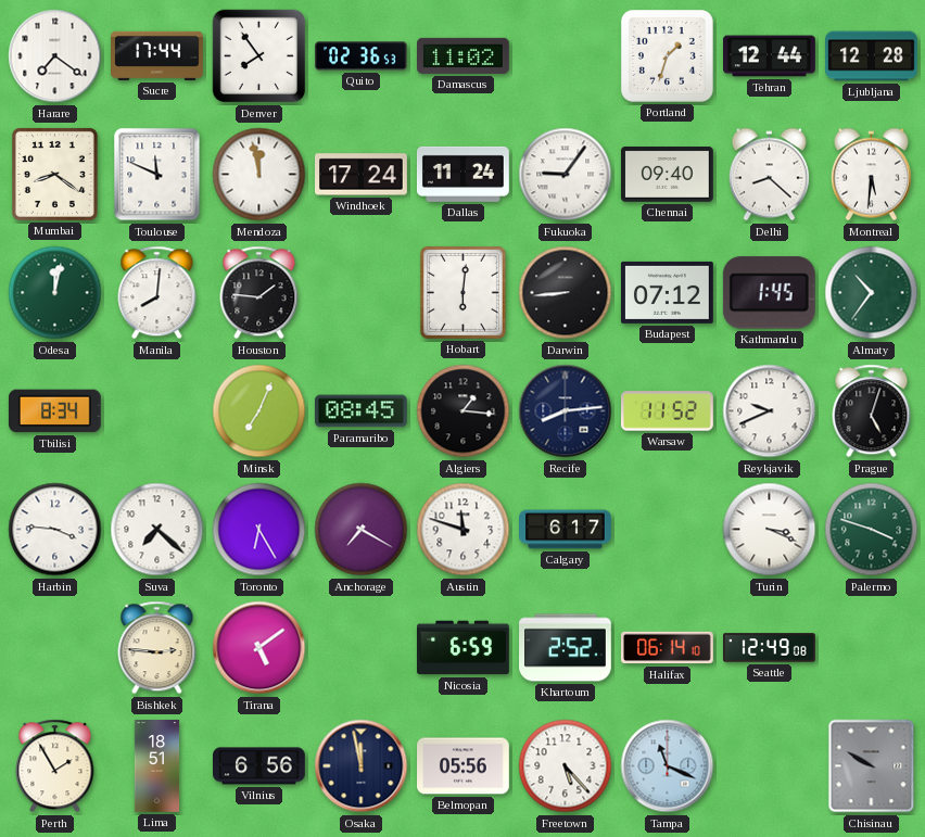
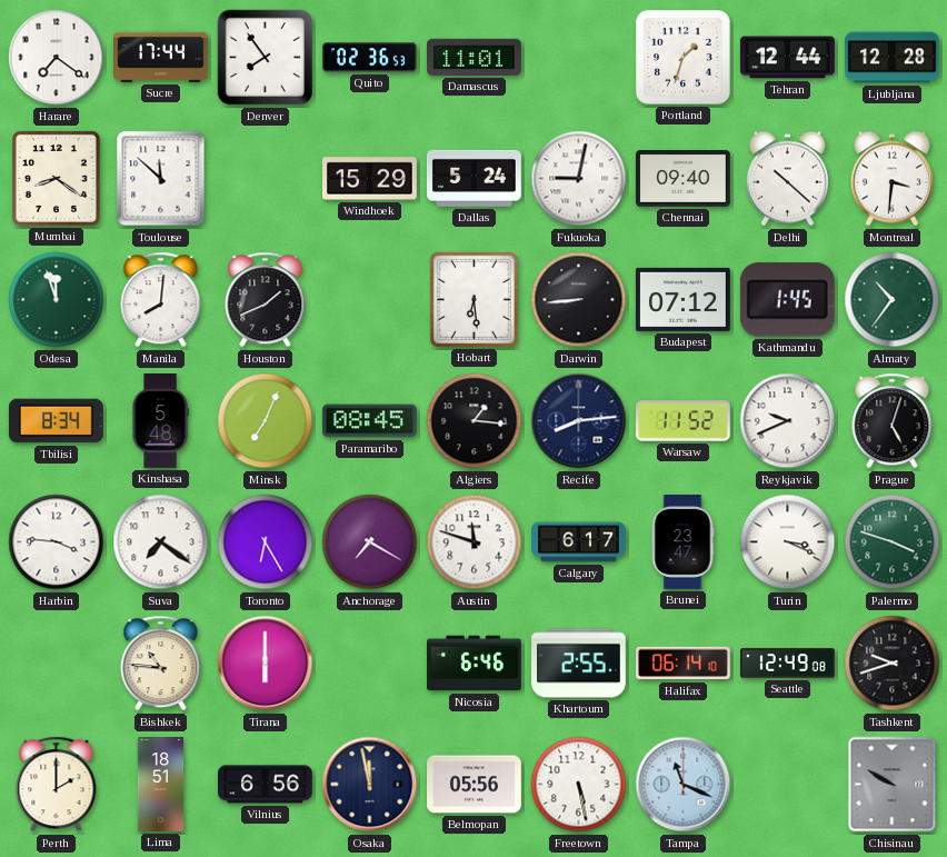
Damascus: 11:02 -> 11:01 (475, 57)
Toulouse: 11:49 -> 11:52 (161, 179)
Mendoza: 11:58 -> none (259, 175)
Windhoek: 17:24 -> 15:29 (370, 179)
Dallas: 11:24 -> 5:24 (474, 178)
Fukuoka: 9:06 -> 9:02 (579, 179)
Delhi: 8:22 -> 10:22 (787, 179)
Montreal: 5:31 -> 3:31 (891, 179)
Odesa: 12:02 -> 11:57 (57, 300)
Houston: 1:46 -> 1:41 (266, 300)
Hobart: 6:01 -> 6:29 (474, 299)
Kinshasa: none -> 5:48 (160, 421)
Suva: 7:22 -> 7:21 (161, 542)
Brunei: none -> 23:47 (682, 542)
Bishkek: 2:46 -> 10:46 (161, 664)
Tirana: 5:09 -> 6:00 (266, 664)
Nicosia: 6:59 -> 6:46 (475, 664)
Khartoum: 2:52 -> 2:55 (579, 664)
Tashkent: none -> 9:42 (893, 664)
Perth: 1:55 -> 2:00 (57, 785)
Freetown: 5:23 -> 5:28 (579, 785)
